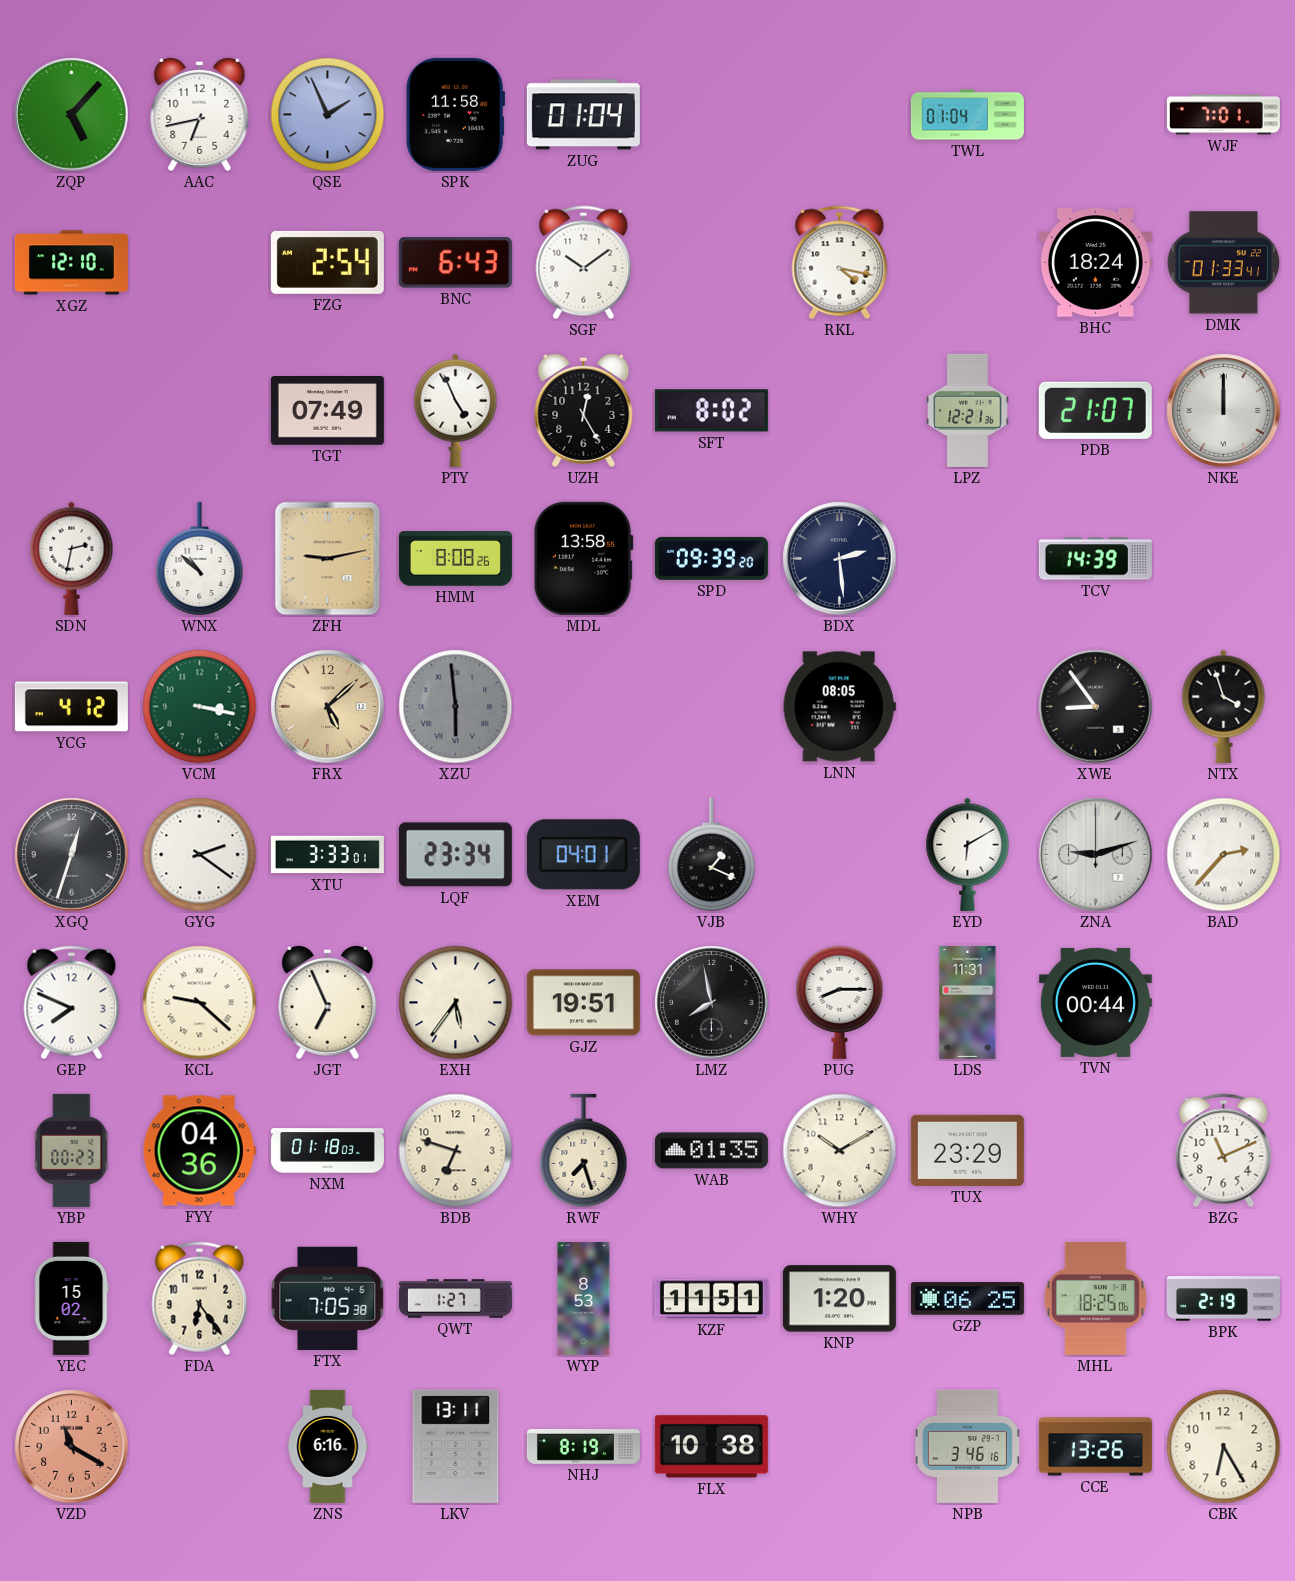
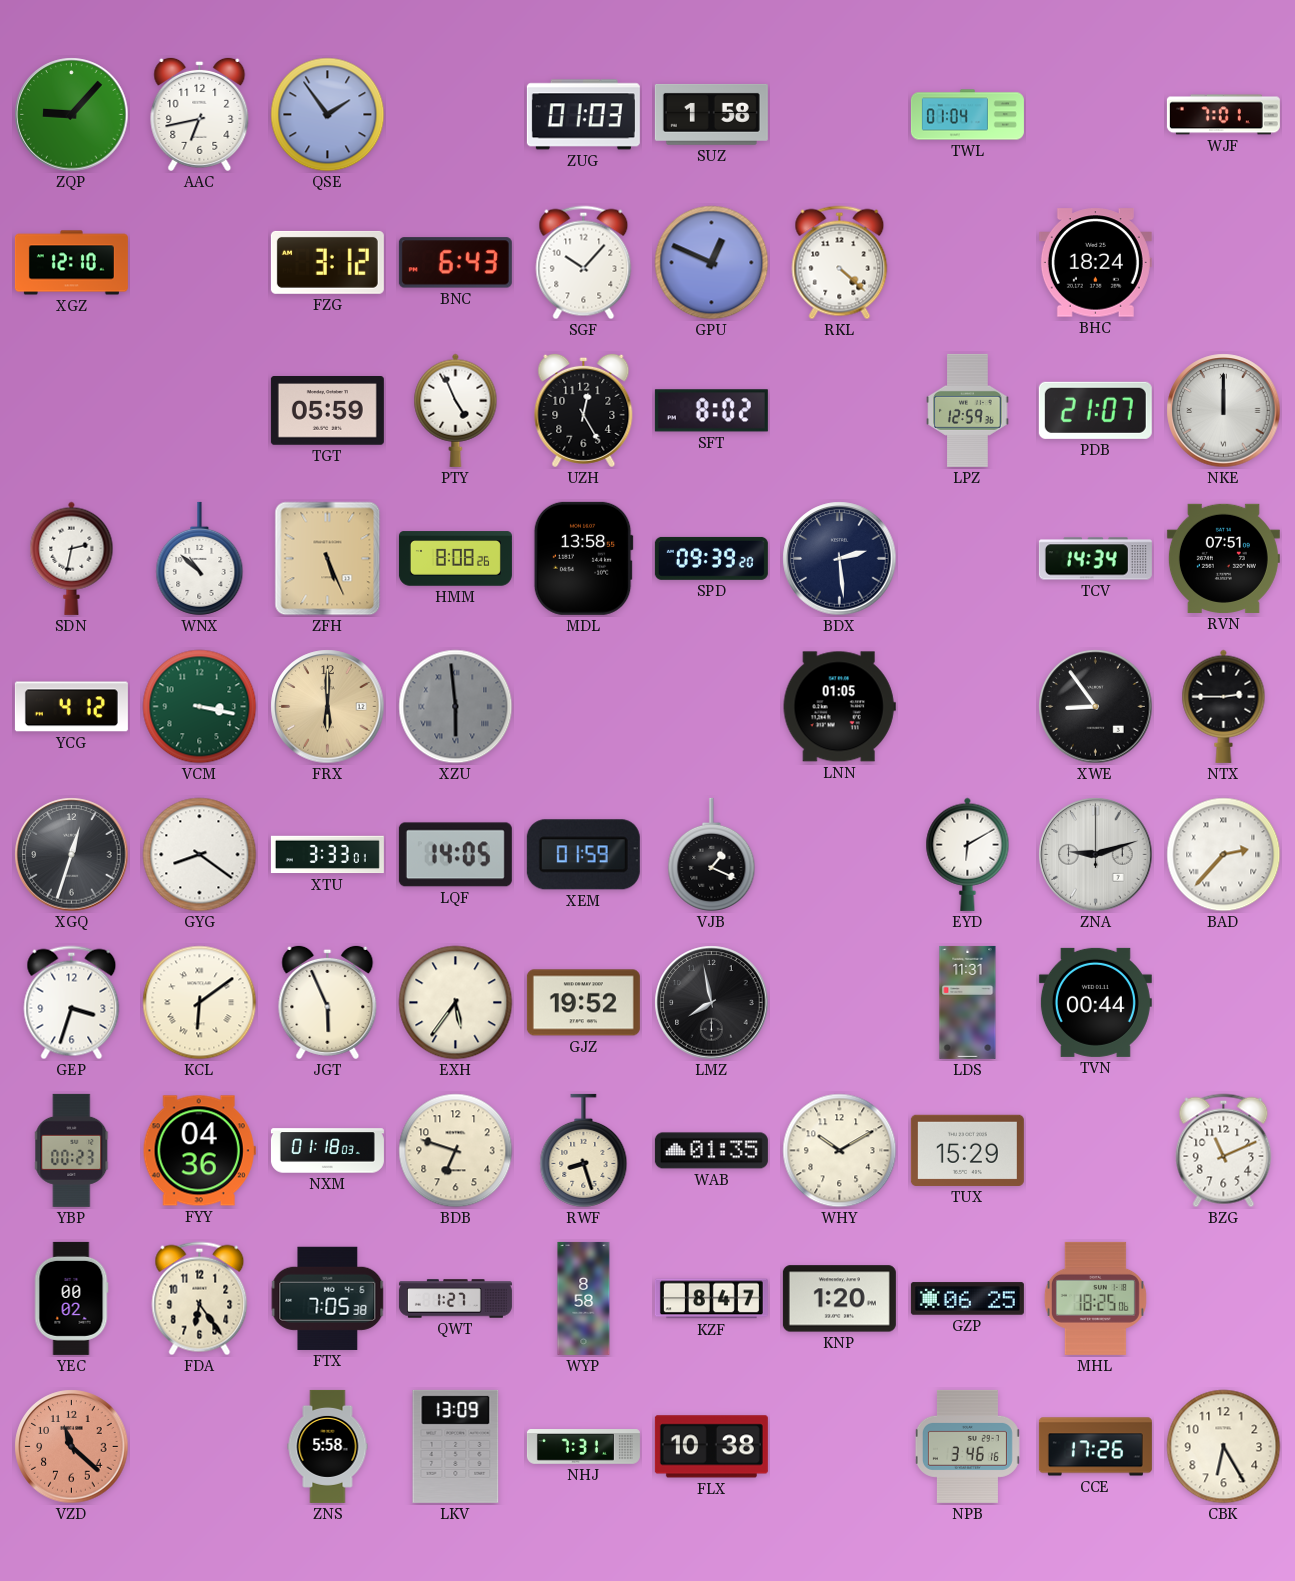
ZQP: 5:07 -> 9:07 (72, 115)
QSE: 1:56 -> 1:54 (328, 115)
SPK: 11:58 -> none (455, 114)
ZUG: 01:04 -> 01:03 (583, 115)
SUZ: none -> 1:58 (711, 114)
FZG: 2:54 -> 3:12 (327, 262)
SGF: 10:09 -> 10:07 (584, 263)
GPU: none -> 12:49 (712, 263)
RKL: 4:17 -> 4:22 (840, 263)
DMK: 01:33 -> none (1224, 263)
TGT: 07:49 -> 05:59 (327, 411)
LPZ: 12:21 -> 12:59 (968, 410)
ZFH: 9:13 -> 5:26 (328, 559)
TCV: 14:39 -> 14:34 (1095, 559)
RVN: none -> 07:51 (1223, 558)
FRX: 5:08 -> 6:00 (328, 707)
LNN: 08:05 -> 01:05 (839, 707)
NTX: 3:57 -> 2:45 (1224, 706)
GYG: 2:21 -> 8:21 (200, 855)
LQF: 23:34 -> 14:05 (455, 855)
XEM: 04:01 -> 01:59 (583, 855)
GEP: 7:49 -> 3:33 (72, 1003)
KCL: 9:22 -> 6:09 (200, 1003)
JGT: 6:56 -> 5:56 (328, 1002)
GJZ: 19:51 -> 19:52 (583, 1003)
PUG: 8:15 -> none (840, 1002)
RWF: 7:27 -> 8:27 (584, 1150)
TUX: 23:29 -> 15:29 (967, 1150)
YEC: 15:02 -> 00:02 (71, 1298)
WYP: 8:53 -> 8:58 (584, 1298)
KZF: 11:51 -> 8:47 (711, 1299)
BPK: 2:19 -> none (1223, 1299)
VZD: 11:20 -> 11:22 (72, 1447)
ZNS: 6:16 -> 5:58 (328, 1446)
LKV: 13:11 -> 13:09 (456, 1446)
NHJ: 8:19 -> 7:31 (583, 1447)
CCE: 13:26 -> 17:26 (1095, 1447)
